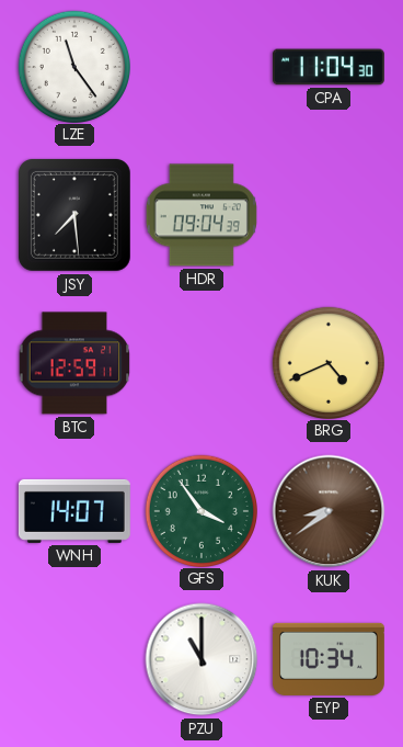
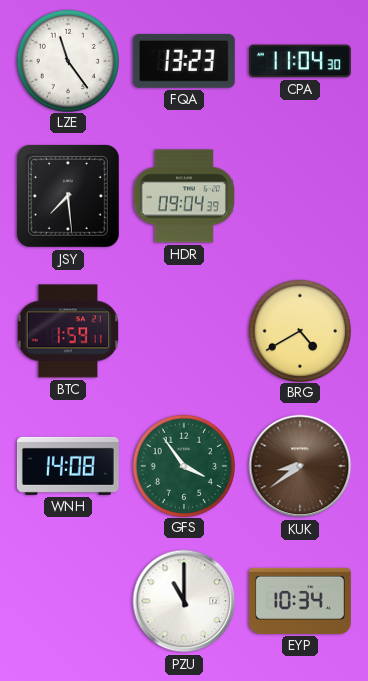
FQA: none -> 13:23 (184, 61)
BTC: 12:59 -> 1:59 (68, 331)
BRG: 4:41 -> 4:40 (299, 330)
WNH: 14:07 -> 14:08 (68, 466)
